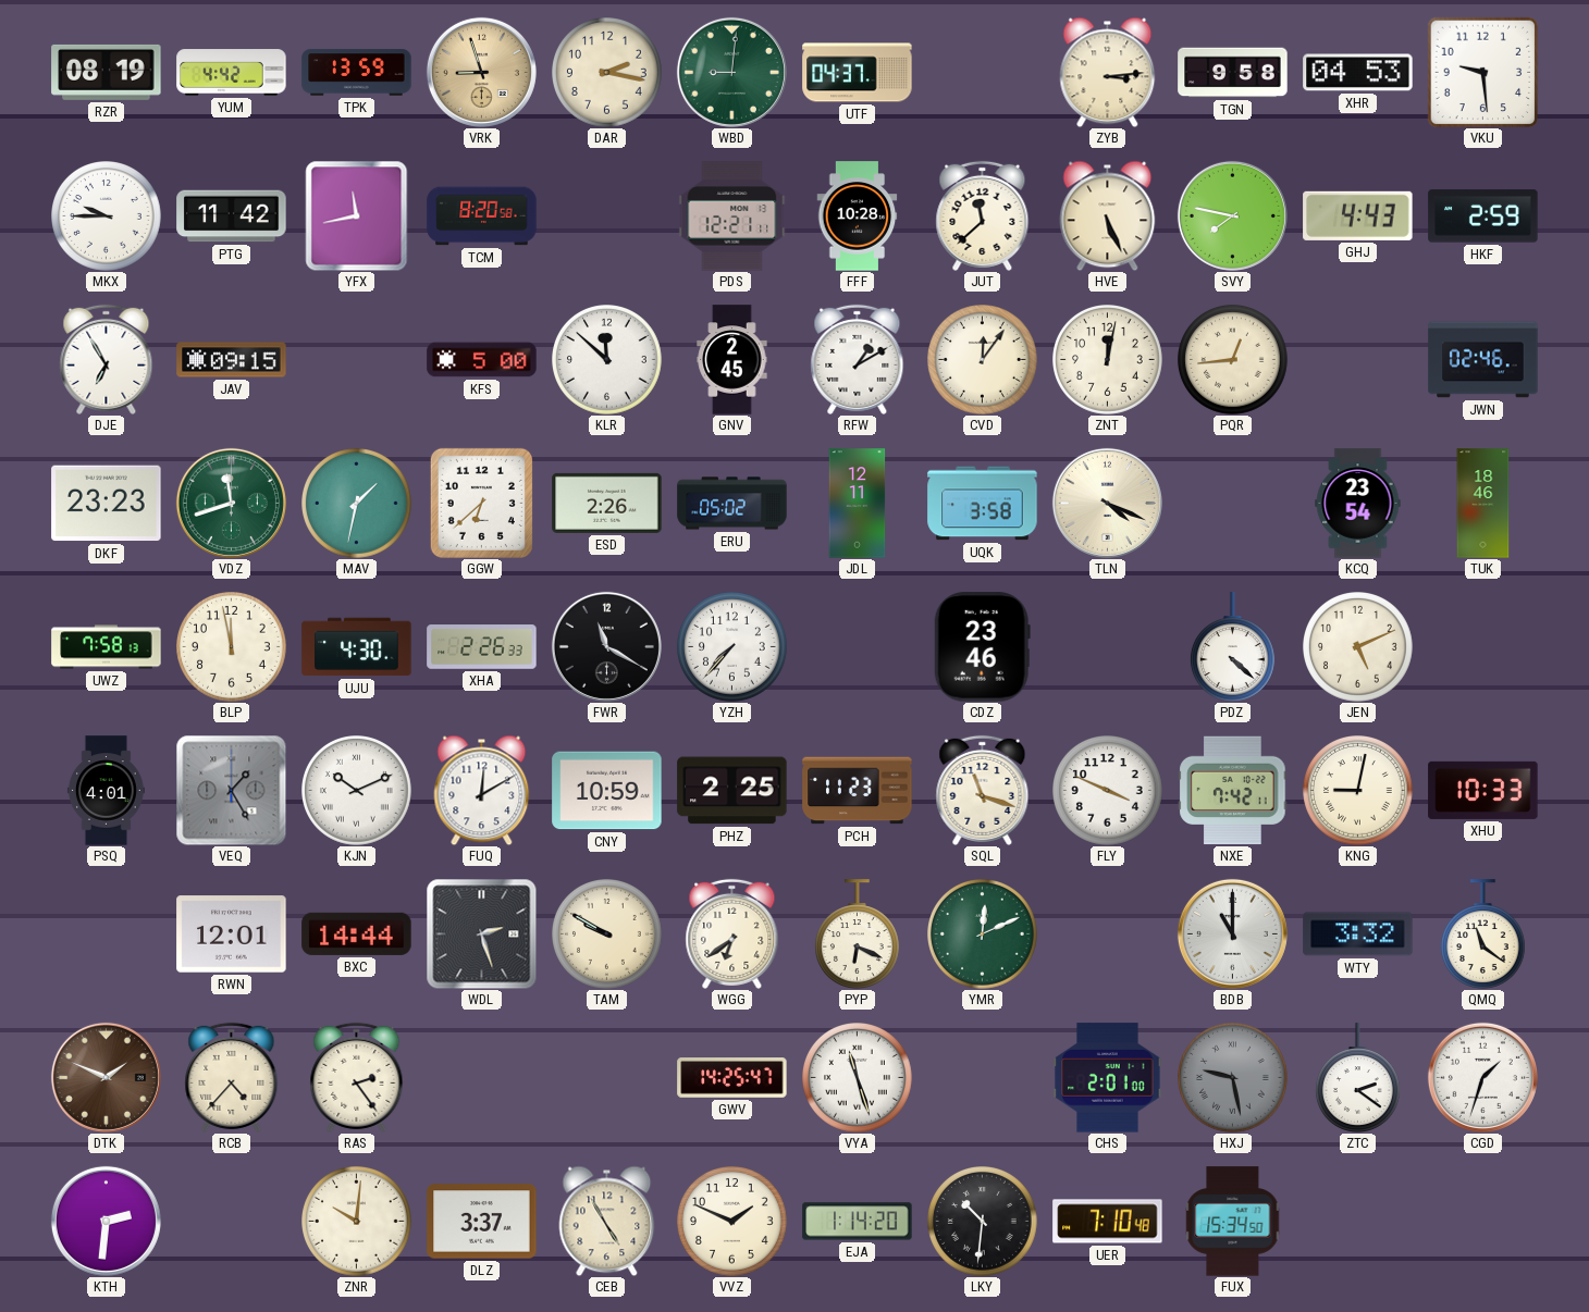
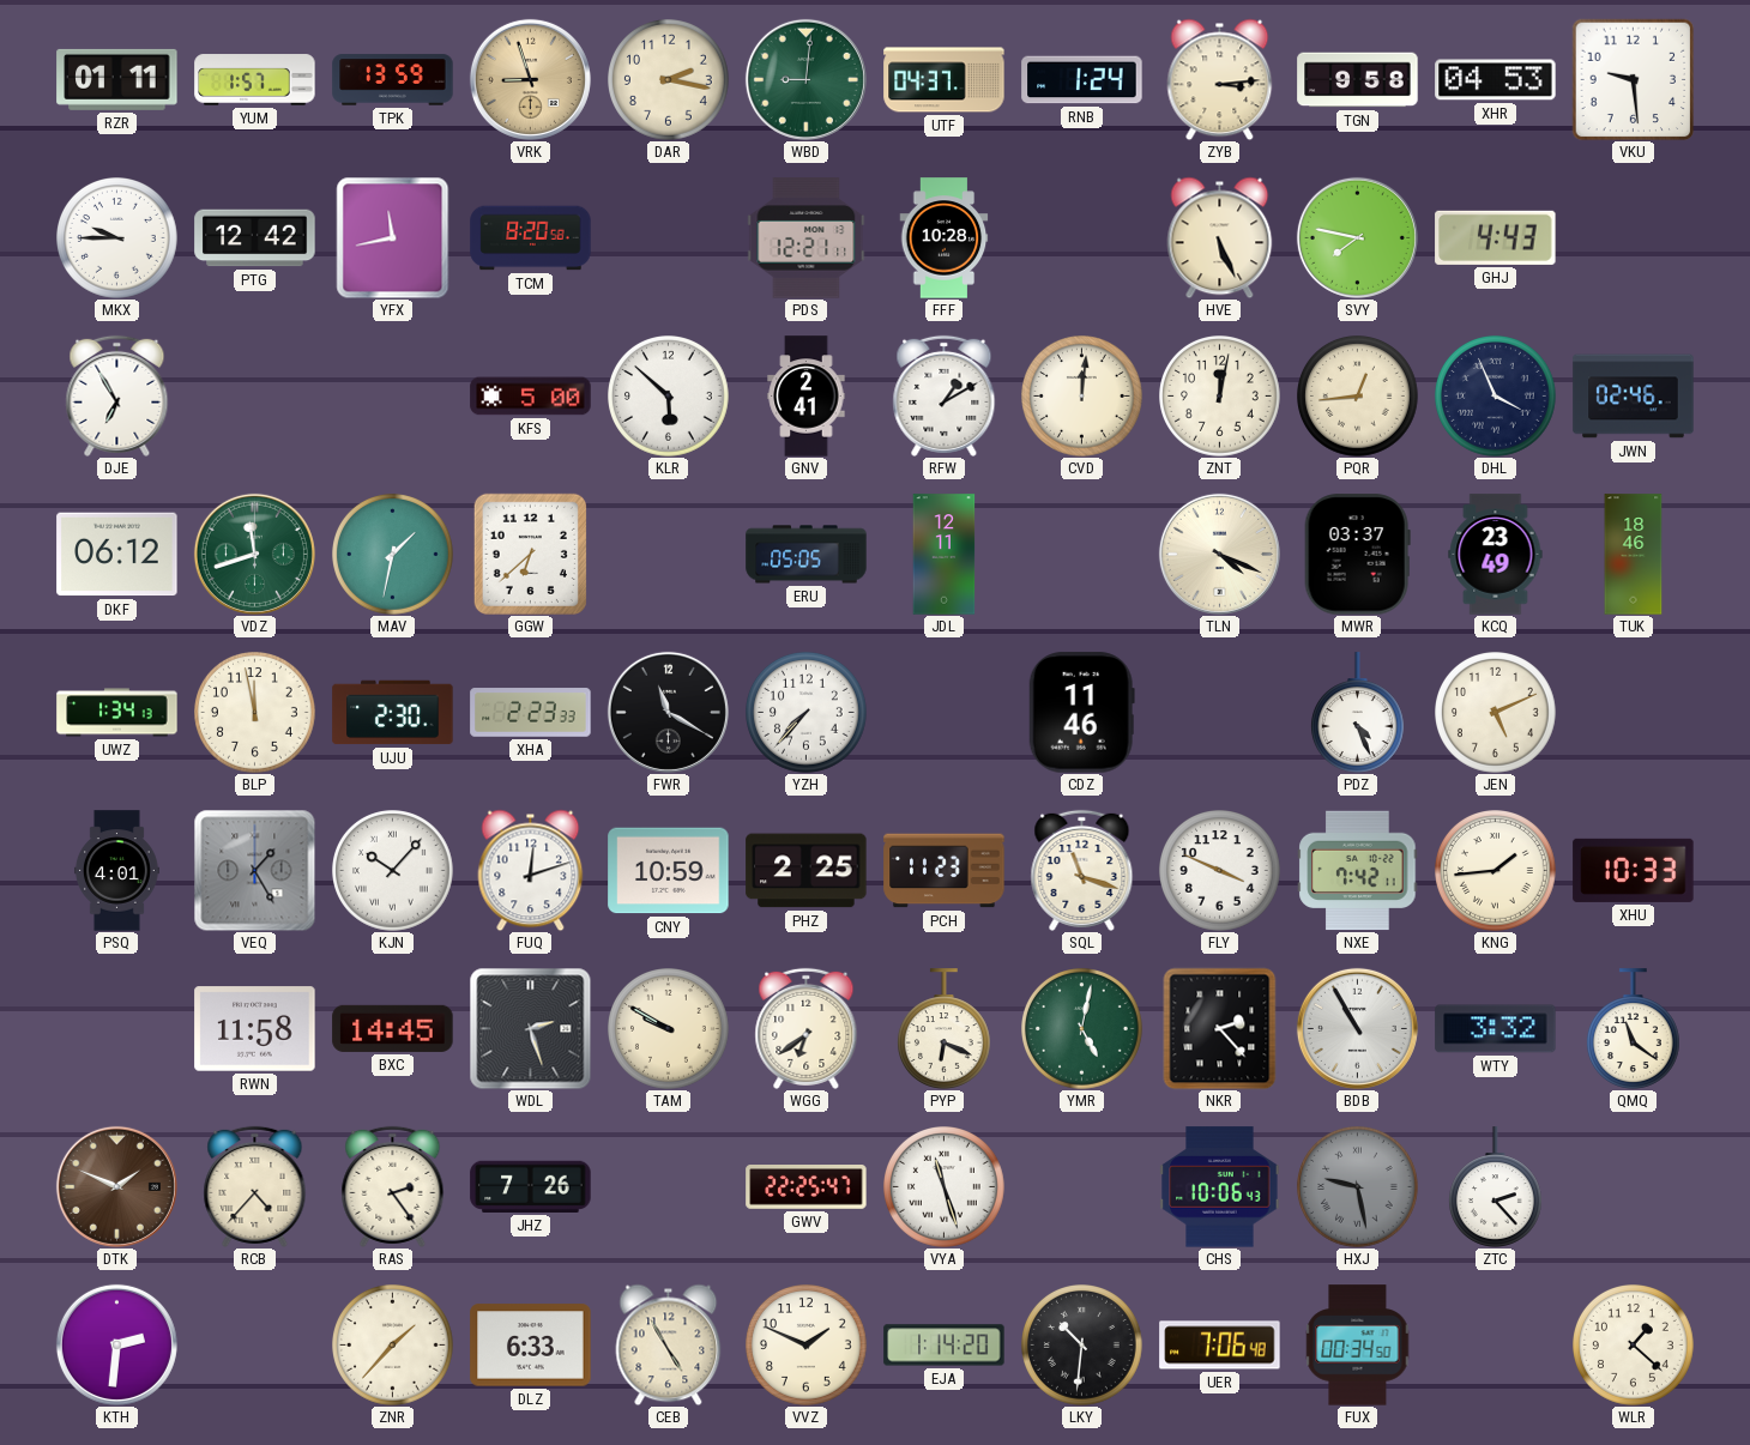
RZR: 08:19 -> 01:11 (117, 79)
YUM: 4:42 -> 1:57 (255, 80)
RNB: none -> 1:24 (1082, 80)
PTG: 11:42 -> 12:42 (255, 238)
JUT: 11:38 -> none (983, 215)
HKF: 2:59 -> none (1483, 216)
JAV: 09:15 -> none (232, 360)
KLR: 11:52 -> 5:52 (669, 397)
GNV: 2:45 -> 2:41 (807, 397)
CVD: 12:06 -> 12:01 (1082, 397)
DHL: none -> 3:56 (1496, 397)
DKF: 23:23 -> 06:12 (117, 555)
ESD: 2:26 -> none (607, 503)
ERU: 05:02 -> 05:05 (807, 555)
UQK: 3:58 -> none (983, 504)
MWR: none -> 03:37 (1357, 555)
KCQ: 23:54 -> 23:49 (1496, 555)
UWZ: 7:58 -> 1:34 (117, 713)
UJU: 4:30 -> 2:30 (393, 713)
XHA: 2:26 -> 2:23 (531, 713)
CDZ: 23:46 -> 11:46 (1081, 713)
PDZ: 4:22 -> 4:26 (1357, 713)
KJN: 10:11 -> 10:07 (393, 871)
FUQ: 12:10 -> 12:12 (531, 870)
KNG: 9:02 -> 1:44 (1496, 871)
RWN: 12:01 -> 11:58 (255, 1029)
BXC: 14:44 -> 14:45 (393, 1028)
YMR: 12:11 -> 5:02 (1082, 1029)
NKR: none -> 2:23 (1220, 1028)
BDB: 11:00 -> 10:55 (1357, 1028)
JHZ: none -> 7:26 (531, 1186)
GWV: 14:25 -> 22:25 (807, 1187)
CHS: 2:01 -> 10:06 (1220, 1187)
ZTC: 2:21 -> 2:23 (1495, 1187)
CGD: 1:33 -> none (1482, 1077)
ZNR: 10:01 -> 1:37 (393, 1346)
DLZ: 3:37 -> 6:33 (531, 1346)
UER: 7:10 -> 7:06 (1220, 1346)
FUX: 15:34 -> 00:34 (1358, 1346)
WLR: none -> 1:22 (1634, 1346)
